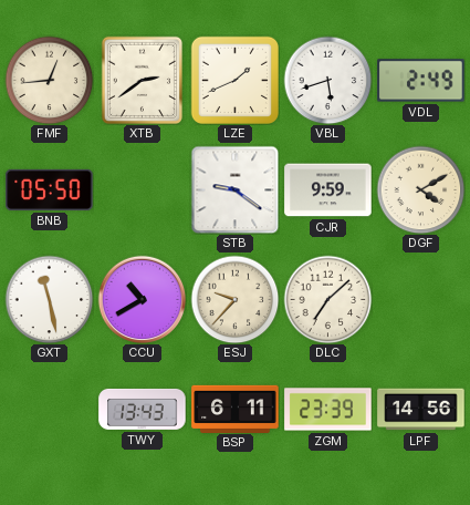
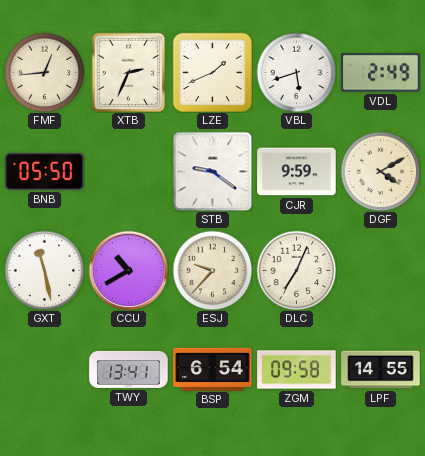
XTB: 2:39 -> 2:34 (128, 72)
DLC: 7:08 -> 7:04 (296, 270)
TWY: 13:43 -> 13:41 (129, 369)
BSP: 6:11 -> 6:54 (213, 369)
ZGM: 23:39 -> 09:58 (297, 370)
LPF: 14:56 -> 14:55 (381, 370)
